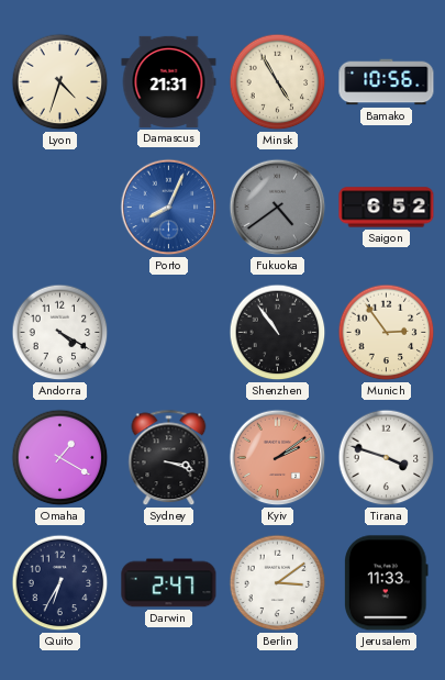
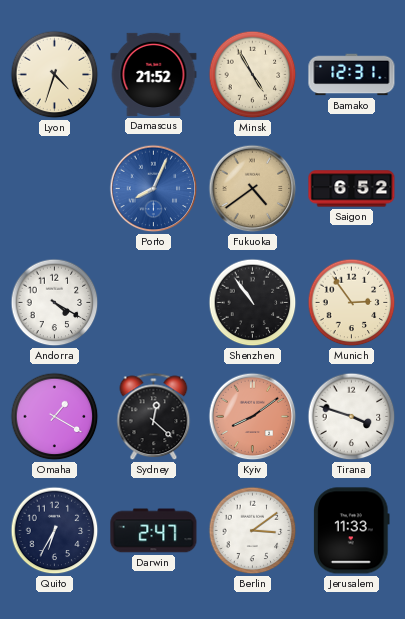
Damascus: 21:31 -> 21:52 (154, 74)
Bamako: 10:56 -> 12:31 (352, 75)
Fukuoka dial: grey -> champagne (253, 189)
Sydney: 3:18 -> 12:22 (154, 417)
Kyiv: 2:09 -> 8:09 (253, 417)
